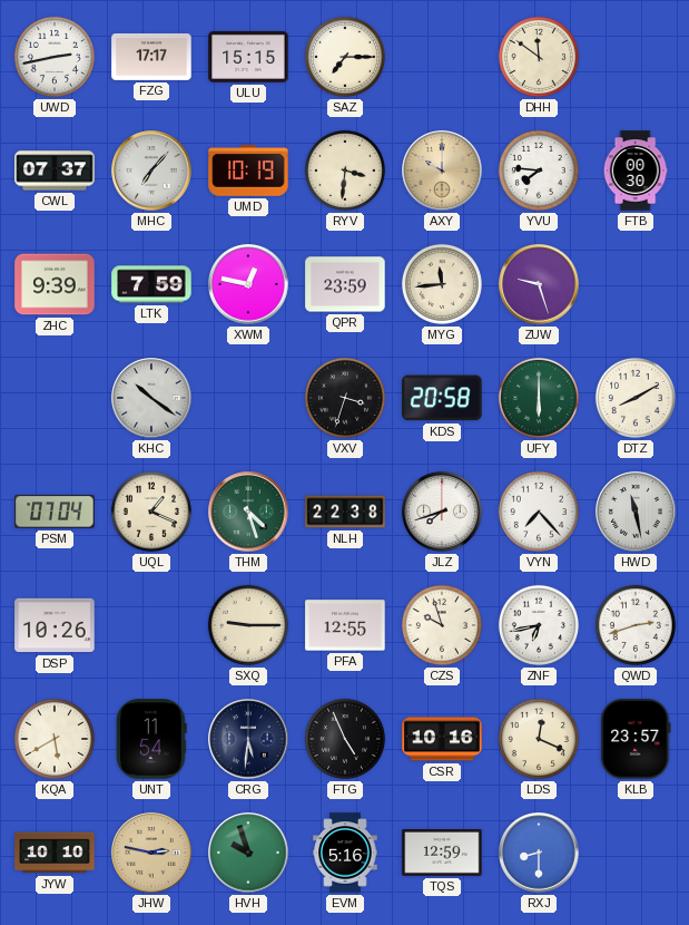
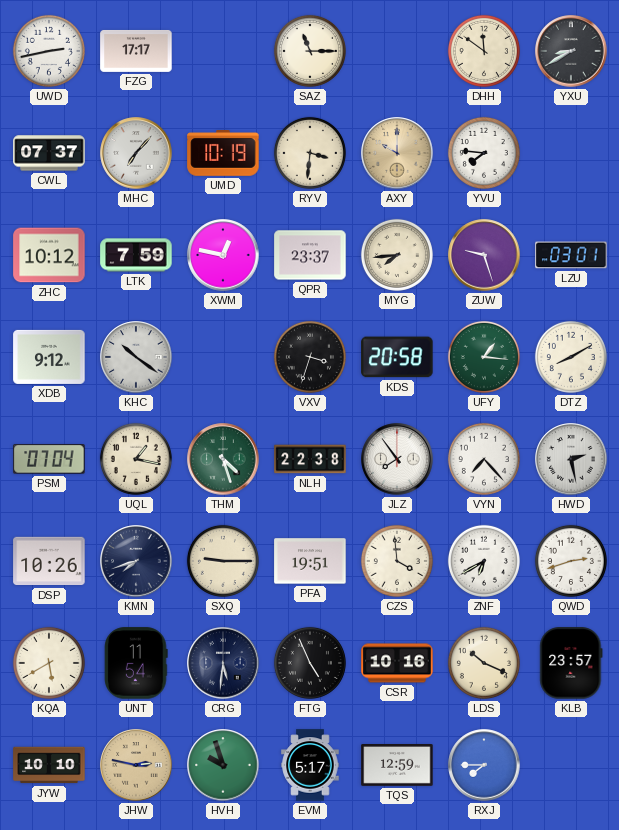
ULU: 15:15 -> none (248, 58)
SAZ: 7:15 -> 11:15 (310, 51)
YXU: none -> 8:40 (571, 51)
FTB: 00:30 -> none (636, 171)
ZHC: 9:39 -> 10:12 (49, 255)
QPR: 23:59 -> 23:37 (310, 255)
MYG: 11:44 -> 7:44 (397, 255)
LZU: none -> 03:01 (571, 255)
XDB: none -> 9:12 (49, 357)
UFY: 6:00 -> 1:16 (484, 357)
UQL: 1:19 -> 1:17 (136, 459)
JLZ: 7:42 -> 7:54 (397, 459)
HWD: 11:28 -> 2:28 (571, 459)
KMN: none -> 7:42 (136, 561)
PFA: 12:55 -> 19:51 (310, 561)
CZS: 9:57 -> 3:59 (397, 561)
ZNF: 6:43 -> 6:40 (484, 561)
LDS: 12:19 -> 10:19 (484, 663)
EVM: 5:16 -> 5:17 (310, 765)
RXJ: 8:30 -> 7:45 (484, 765)
